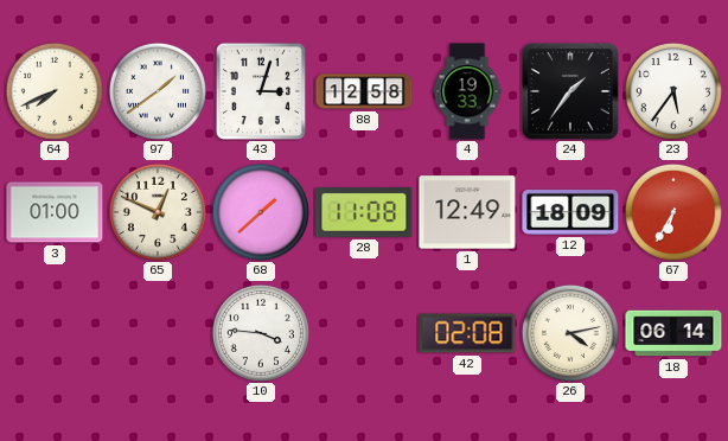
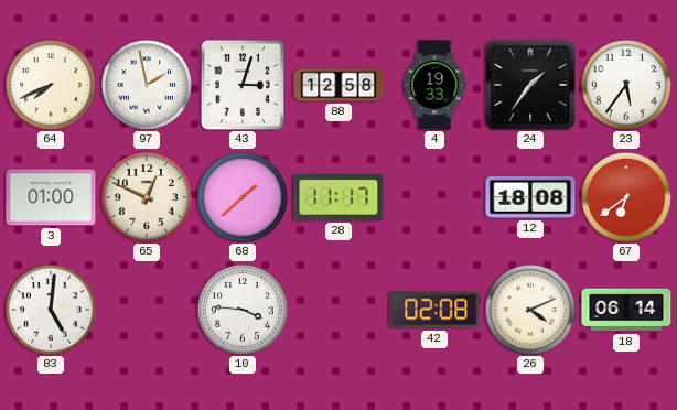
97: 1:39 -> 1:58 (147, 85)
28: 11:08 -> 11:17 (338, 198)
1: 12:49 -> none (467, 212)
12: 18:09 -> 18:08 (530, 198)
67: 6:35 -> 6:39 (626, 197)
83: none -> 5:01 (51, 310)
26: 4:13 -> 4:11 (530, 310)
